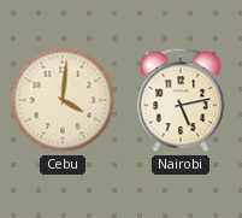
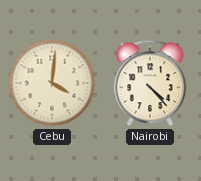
Nairobi: 5:13 -> 4:23 (150, 83)
